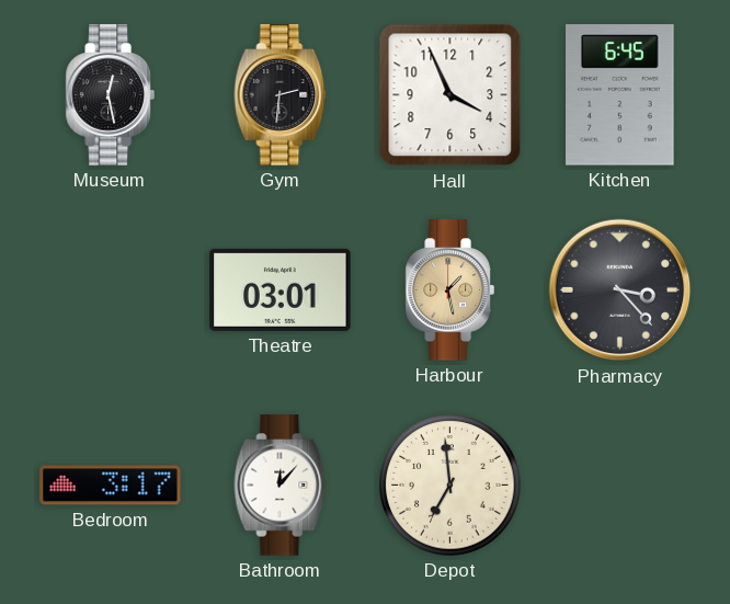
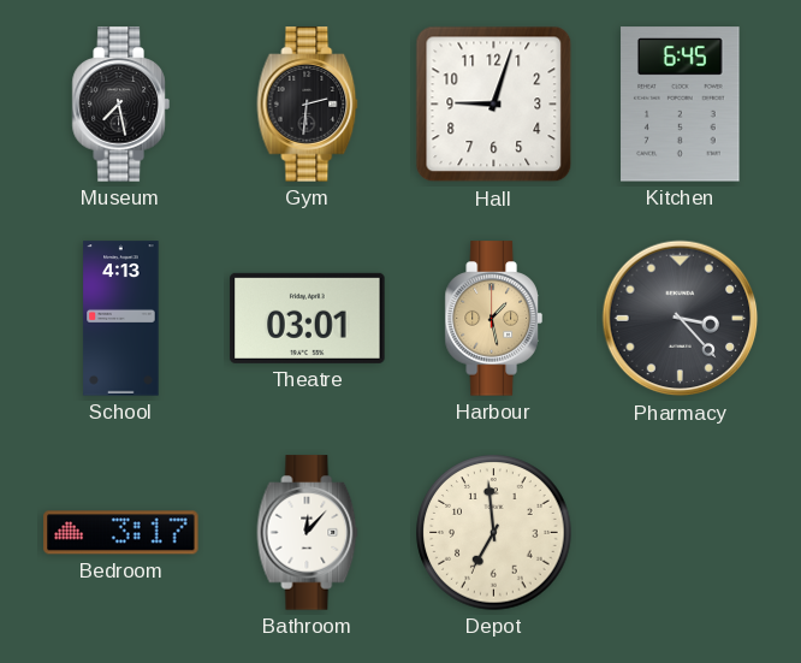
Museum: 12:28 -> 7:28 (120, 105)
Hall: 3:56 -> 9:03 (494, 105)
School: none -> 4:13 (121, 319)
